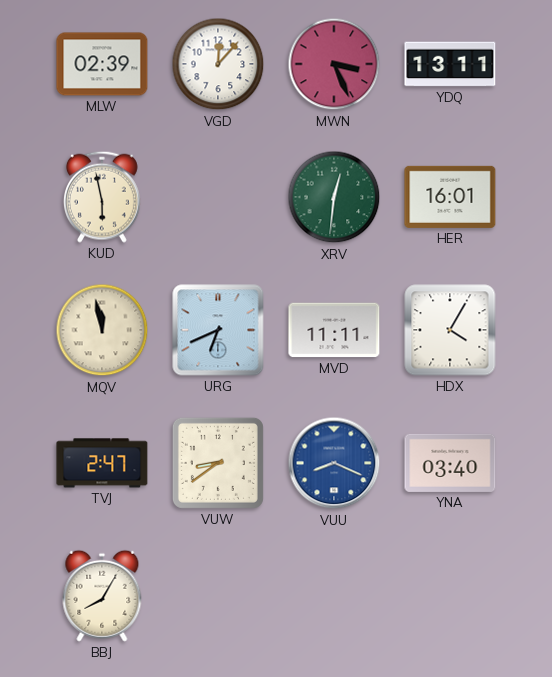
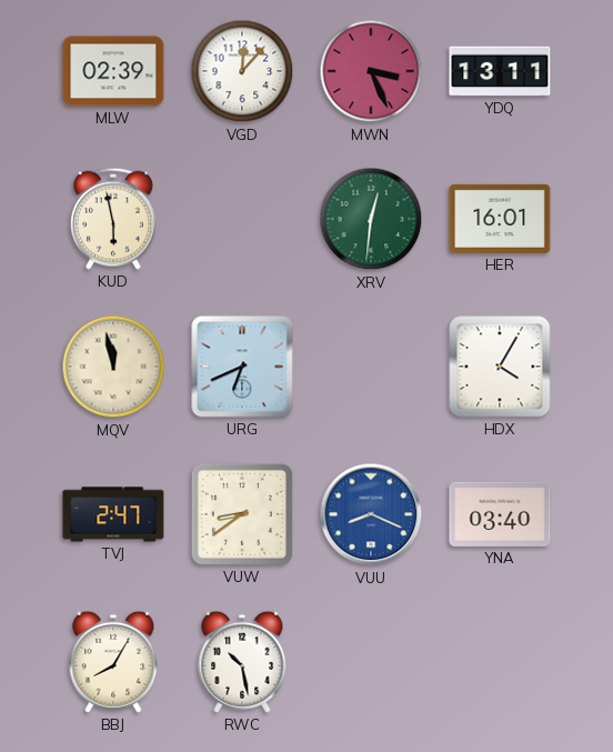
MVD: 11:11 -> none (334, 330)
RWC: none -> 10:28 (242, 662)
